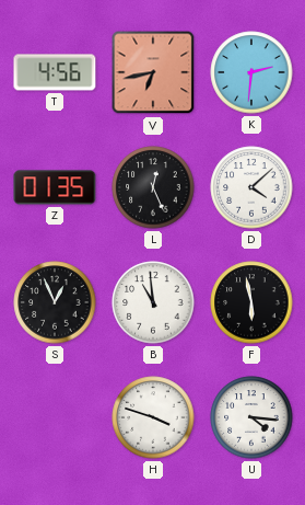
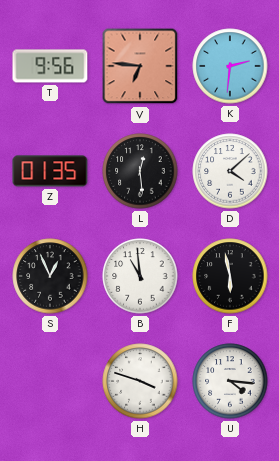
T: 4:56 -> 9:56 (50, 66)
V: 6:43 -> 6:46 (140, 66)
L: 12:26 -> 12:29 (140, 171)
